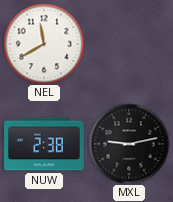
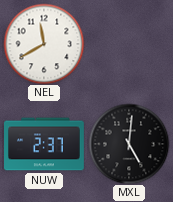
NUW: 2:38 -> 2:37 (45, 144)
MXL: 9:13 -> 5:01 (129, 144)
